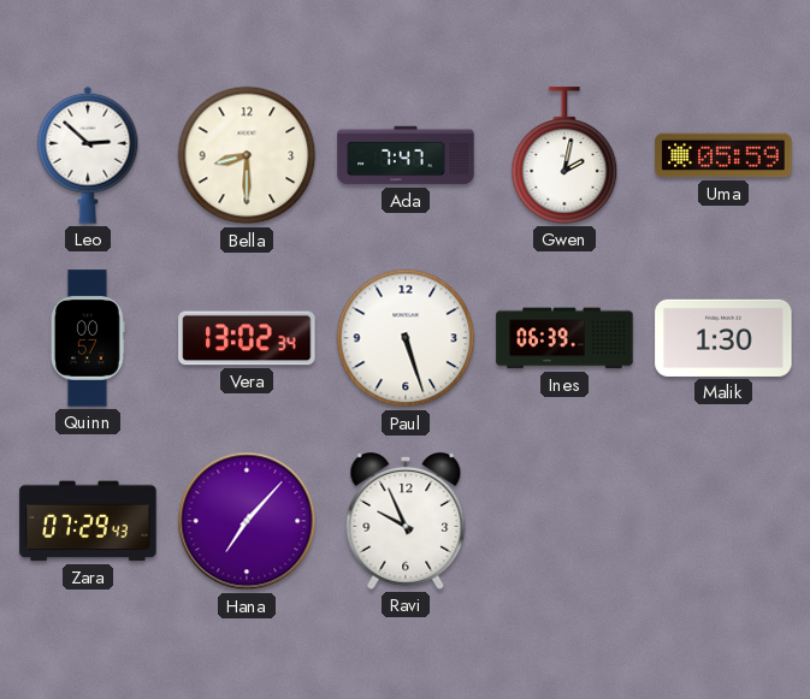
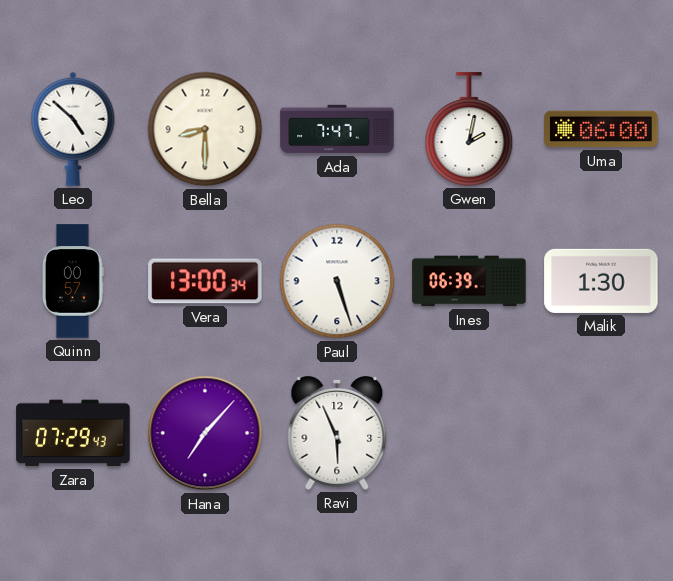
Leo: 2:52 -> 4:52 (73, 129)
Uma: 05:59 -> 06:00 (601, 129)
Vera: 13:02 -> 13:00 (205, 281)
Ravi: 9:56 -> 5:56 (337, 433)
